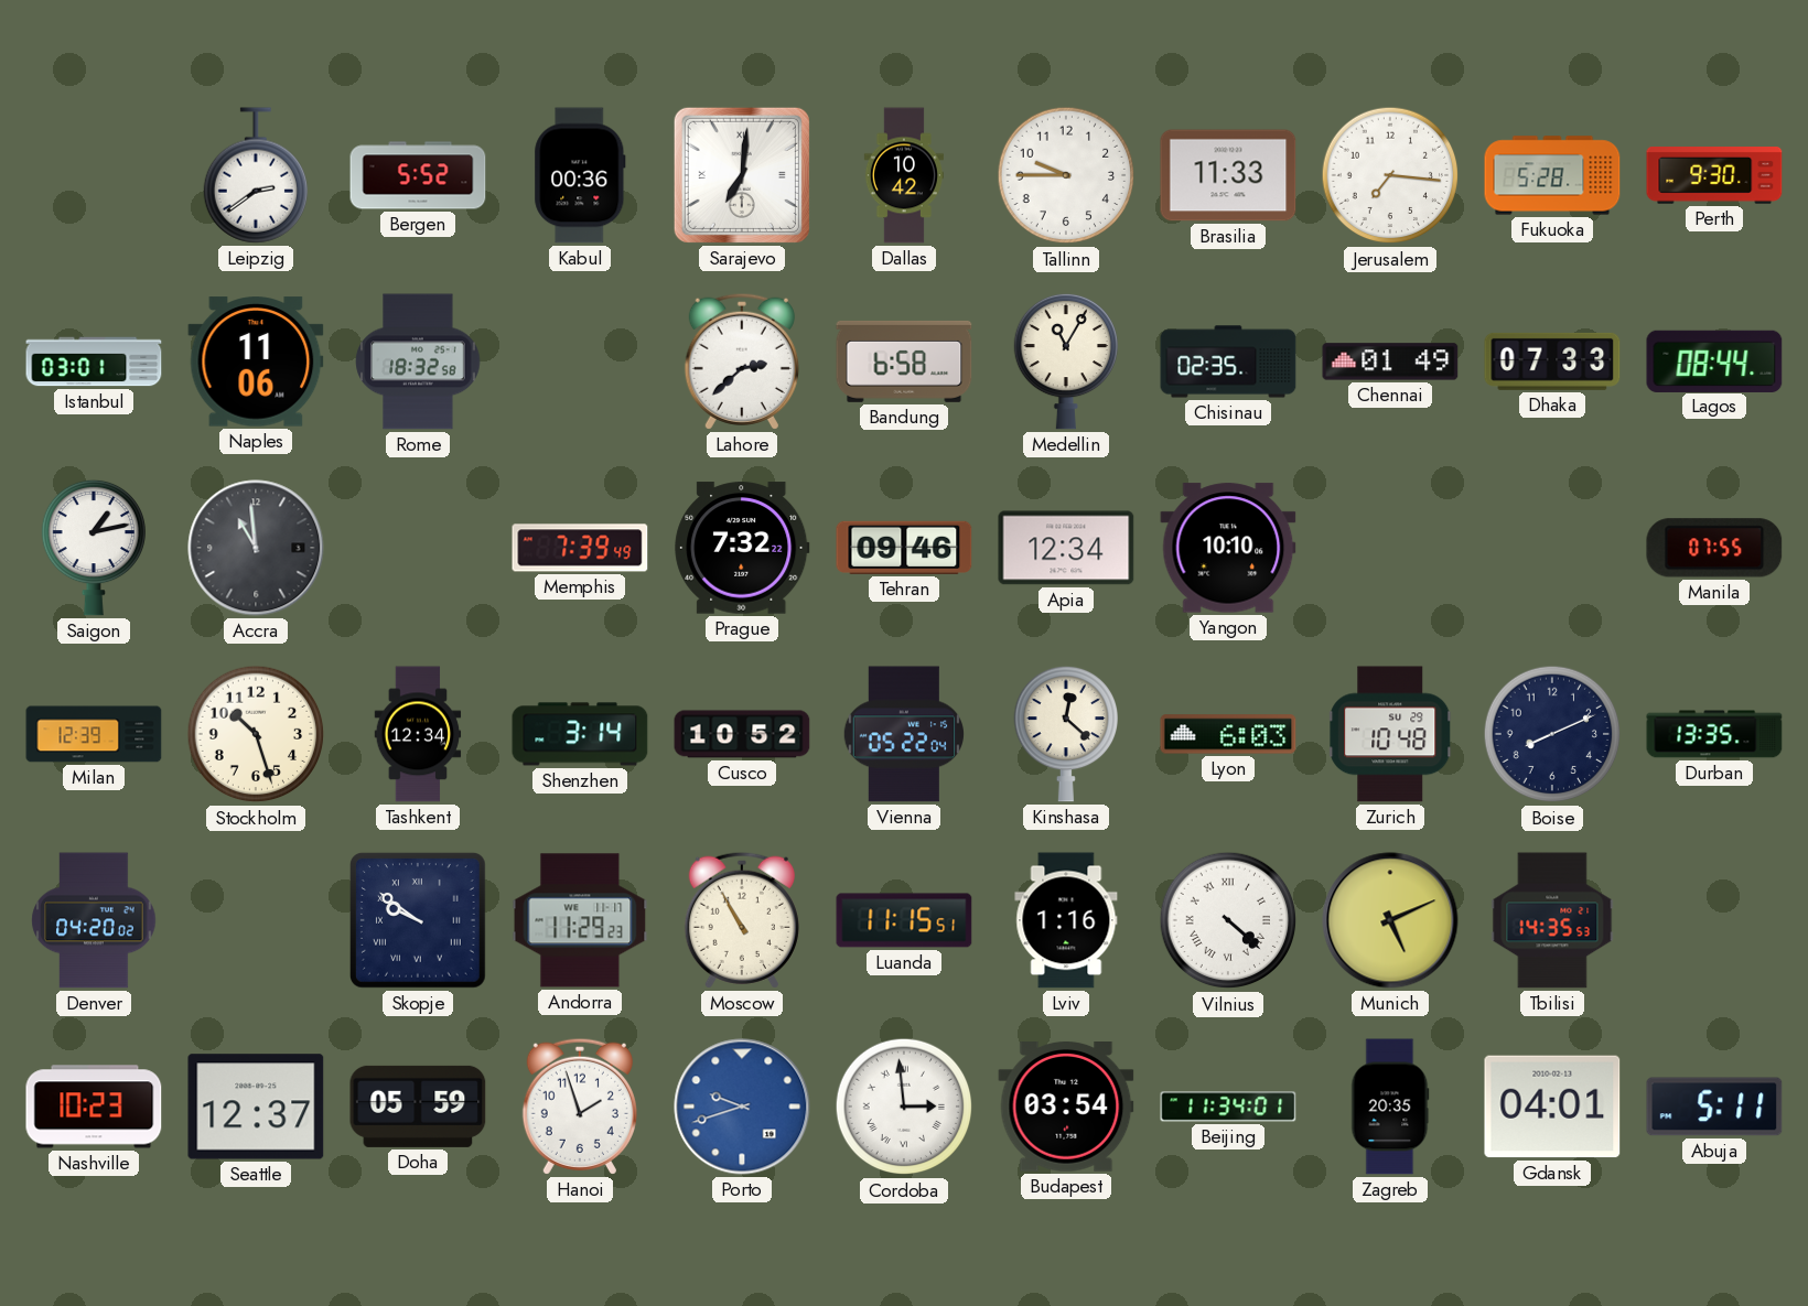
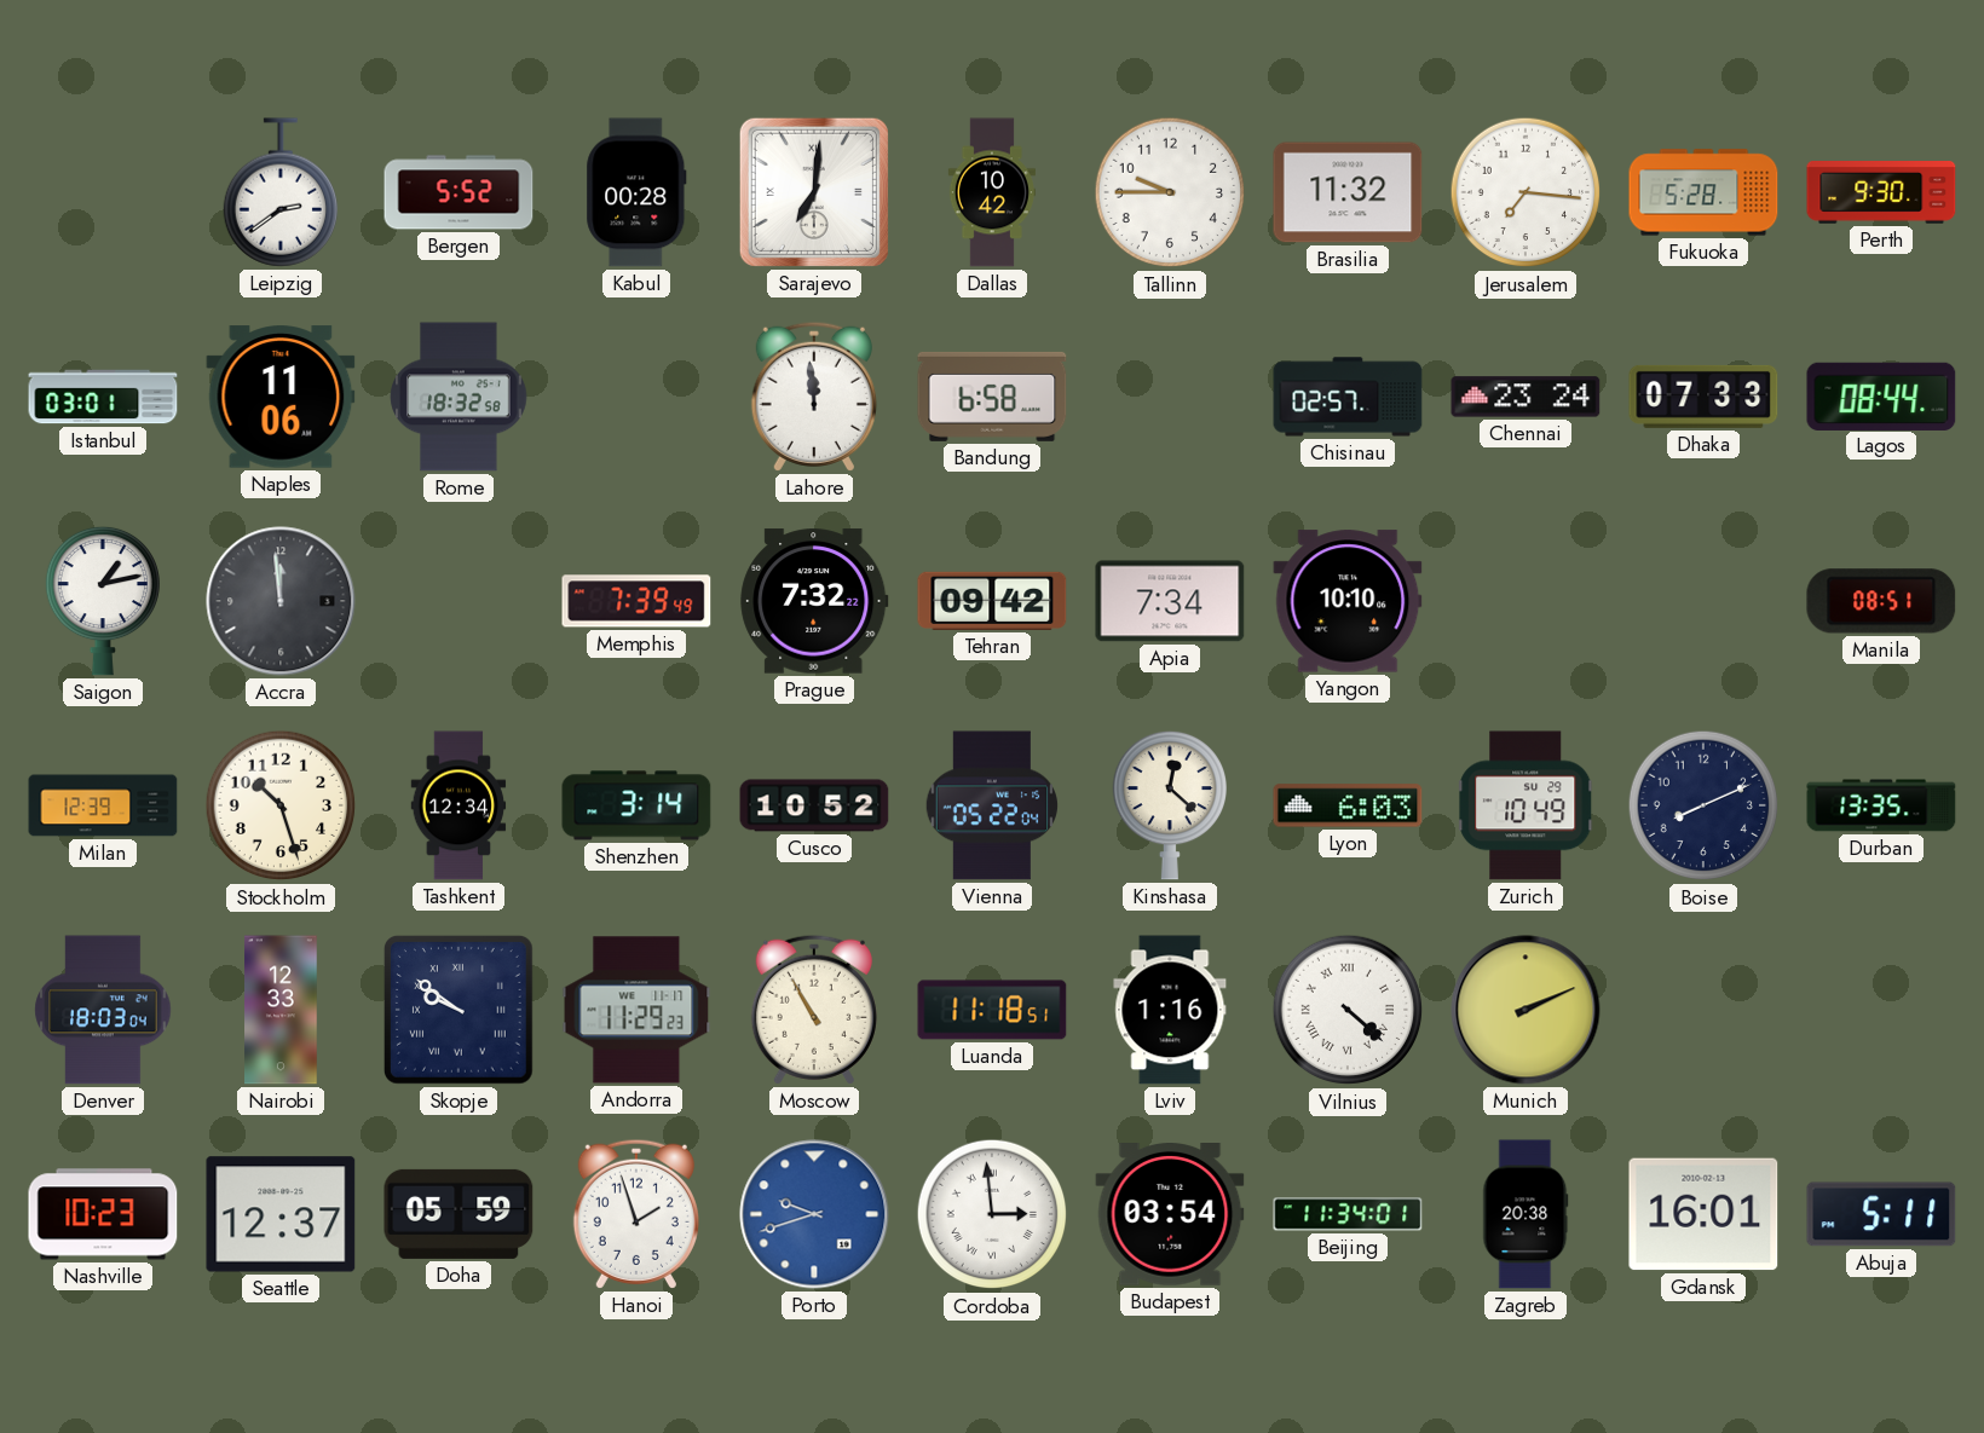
Kabul: 00:36 -> 00:28 (636, 192)
Brasilia: 11:33 -> 11:32 (1348, 192)
Lahore: 2:38 -> 11:59 (814, 397)
Medellin: 11:05 -> none (1065, 361)
Chisinau: 02:35 -> 02:57 (1348, 397)
Chennai: 01:49 -> 23:24 (1526, 397)
Accra: 10:59 -> 11:59 (281, 601)
Tehran: 09:46 -> 09:42 (992, 601)
Apia: 12:34 -> 7:34 (1170, 601)
Manila: 07:55 -> 08:51 (1881, 601)
Zurich: 10:48 -> 10:49 (1527, 805)
Denver: 04:20 -> 18:03 (103, 1010)
Nairobi: none -> 12:33 (281, 1010)
Luanda: 11:15 -> 11:18 (992, 1010)
Munich: 5:11 -> 2:11 (1526, 1010)
Tbilisi: 14:35 -> none (1552, 920)
Zagreb: 20:35 -> 20:38 (1526, 1214)
Gdansk: 04:01 -> 16:01 (1703, 1214)
